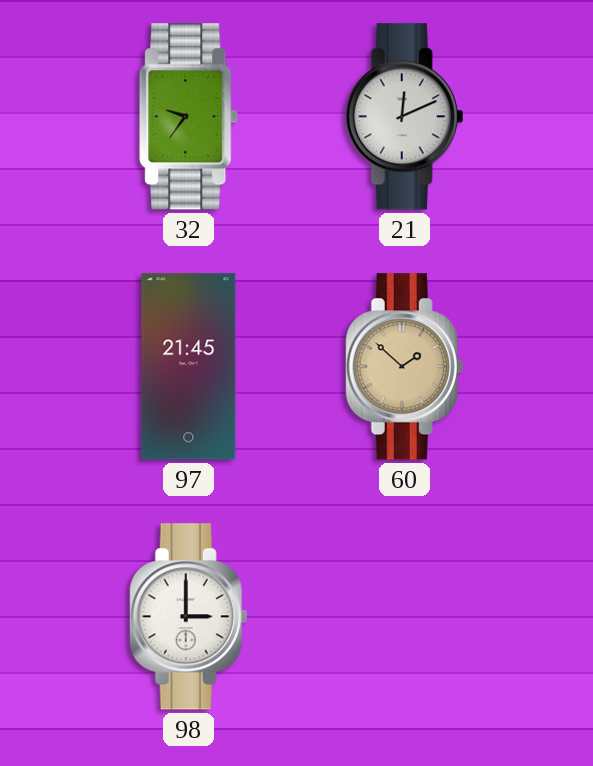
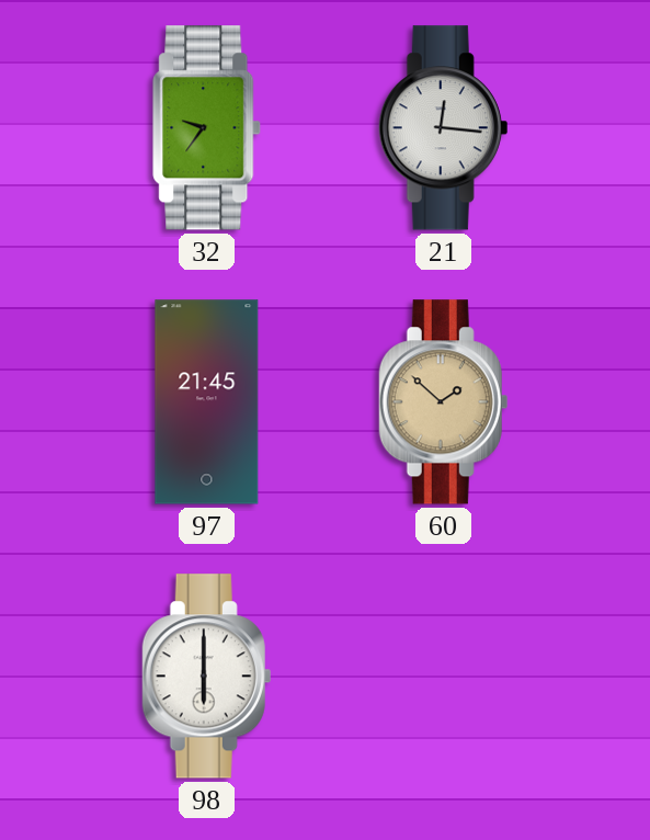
21: 12:11 -> 12:16 (444, 128)
98: 3:00 -> 6:00 (207, 677)
